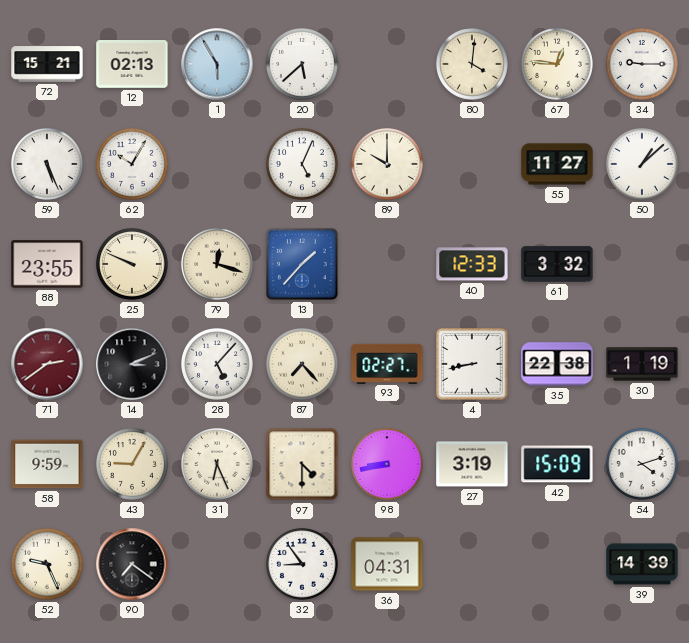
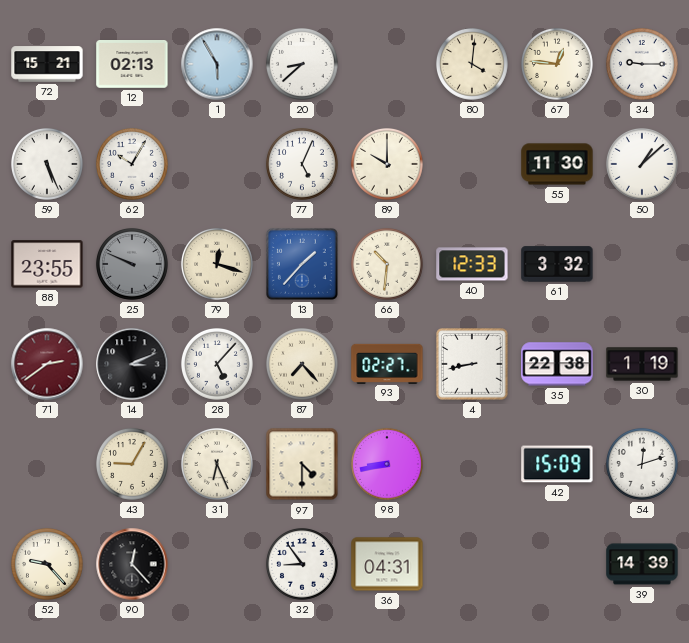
20: 5:38 -> 8:38 (302, 65)
55: 11:27 -> 11:30 (557, 164)
25 dial: cream -> grey (132, 265)
66: none -> 10:31 (387, 265)
58: 9:59 -> none (47, 464)
27: 3:19 -> none (472, 464)
54: 4:12 -> 12:12 (642, 465)
52: 9:26 -> 9:23 (47, 565)
90: 7:21 -> 12:23 (132, 564)
